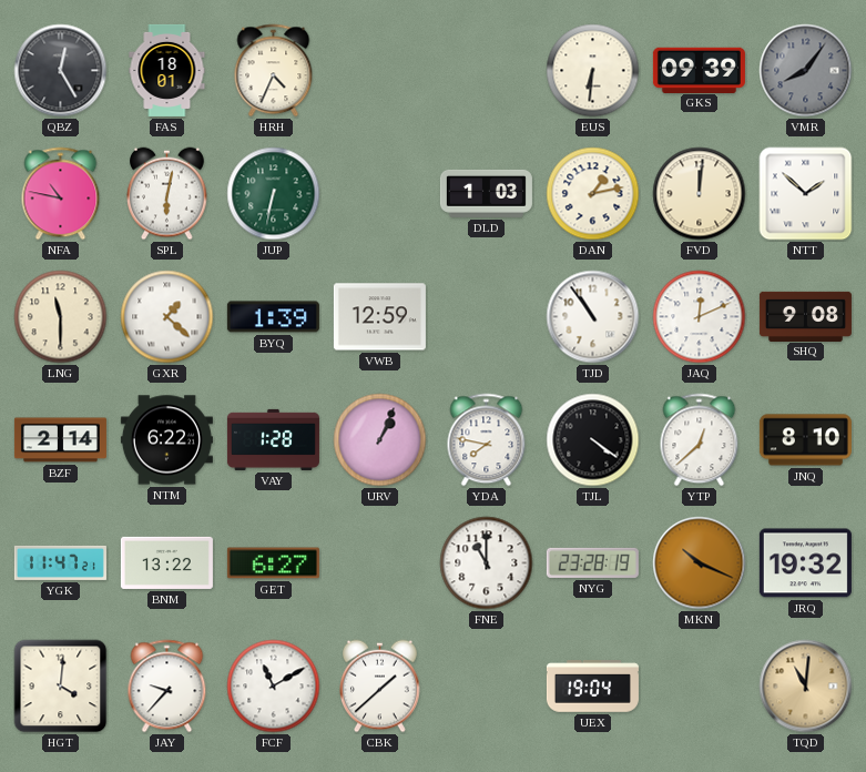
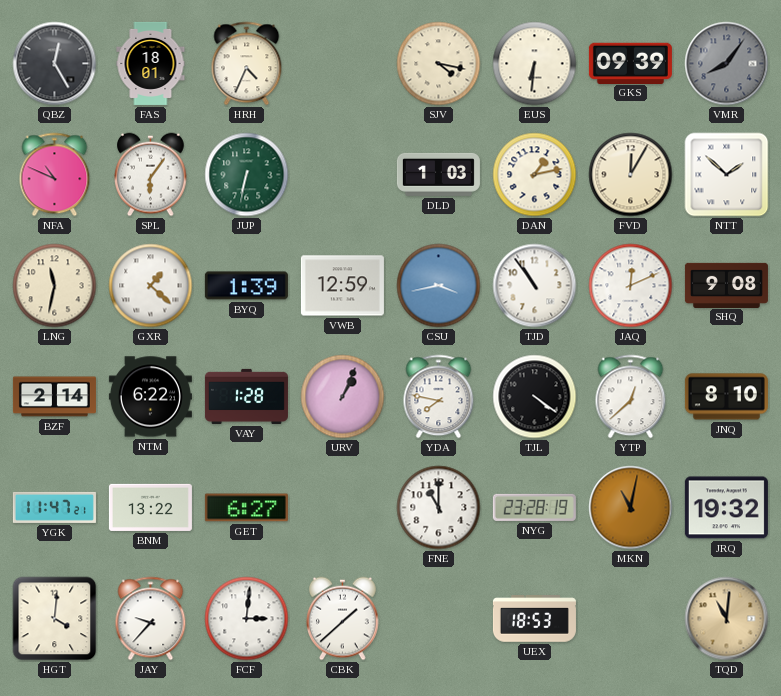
SJV: none -> 4:17 (439, 64)
NFA: 10:47 -> 10:49 (55, 175)
SPL: 6:02 -> 6:06 (151, 175)
FVD: 12:01 -> 12:05 (631, 175)
LNG: 11:30 -> 11:32 (55, 286)
CSU: none -> 3:43 (439, 286)
MKN: 10:19 -> 11:02 (631, 508)
FCF: 11:10 -> 3:01 (247, 619)
UEX: 19:04 -> 18:53 (534, 619)
